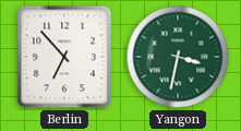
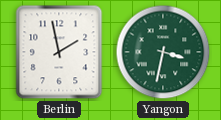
Berlin: 6:53 -> 1:58 (59, 52)
